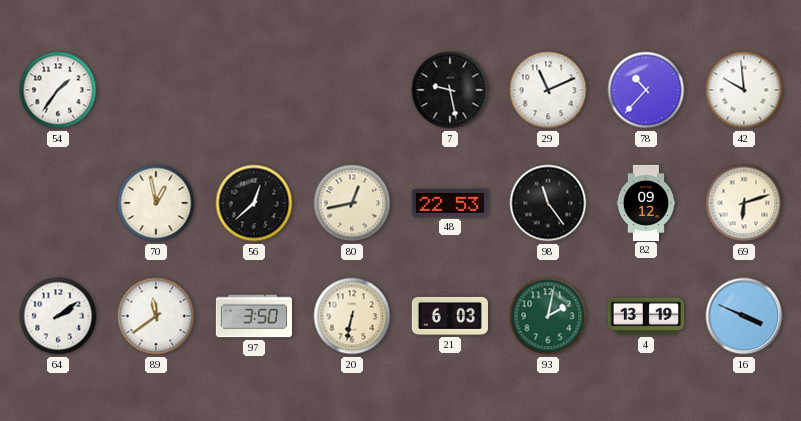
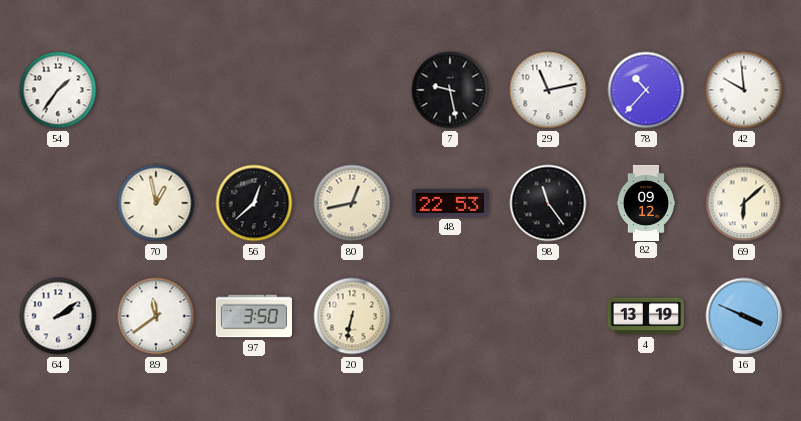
29: 11:11 -> 11:13 (548, 90)
69: 6:12 -> 6:08 (744, 203)
21: 6:03 -> none (450, 316)
93: 2:02 -> none (548, 316)
